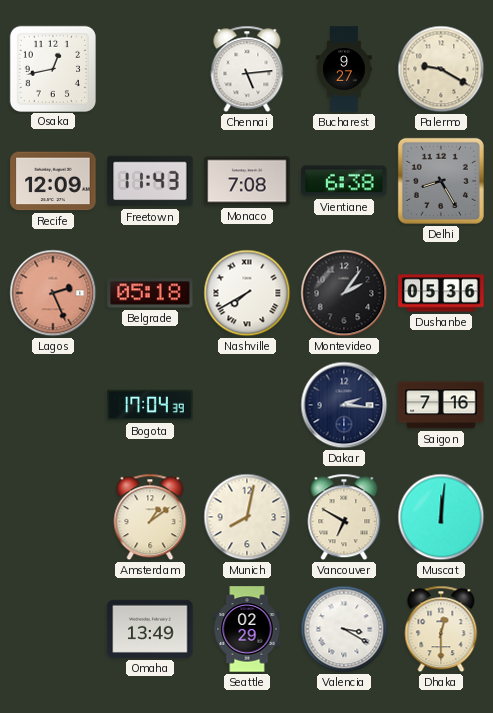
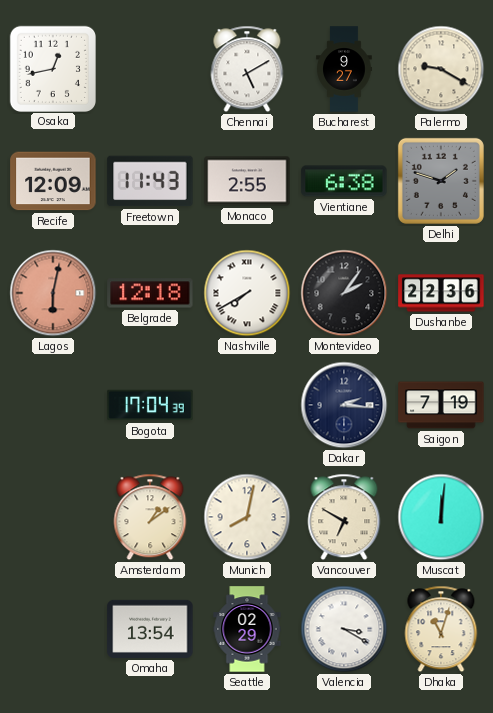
Chennai: 5:14 -> 5:10 (247, 69)
Monaco: 7:08 -> 2:55 (247, 181)
Delhi: 8:25 -> 1:48 (441, 181)
Lagos: 2:26 -> 6:02 (53, 293)
Belgrade: 05:18 -> 12:18 (150, 293)
Dushanbe: 05:36 -> 22:36 (441, 293)
Saigon: 7:16 -> 7:19 (441, 405)
Omaha: 13:49 -> 13:54 (150, 629)
Dhaka: 12:30 -> 11:03 (441, 629)
